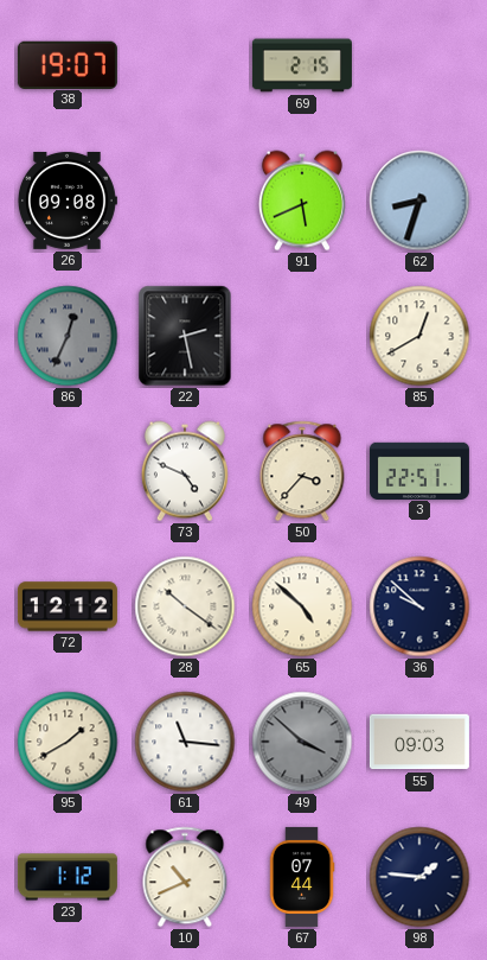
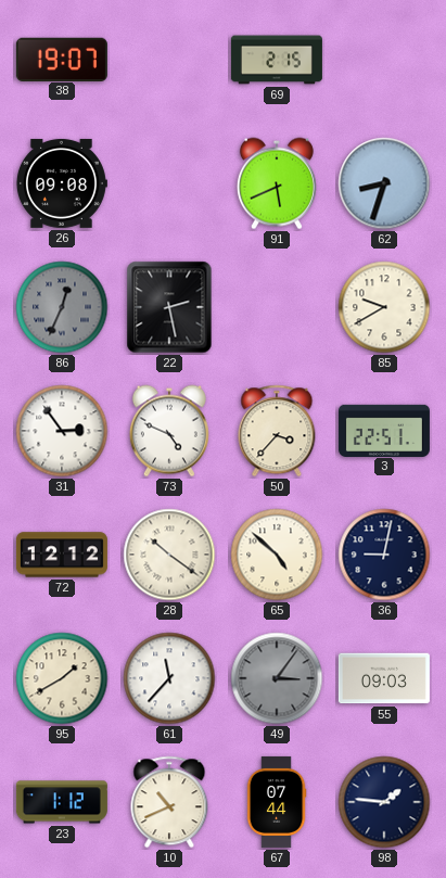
85: 12:40 -> 9:40 (384, 307)
31: none -> 2:54 (62, 431)
36: 9:52 -> 9:02 (384, 555)
61: 11:16 -> 11:37 (169, 678)
49: 3:52 -> 3:06 (277, 678)
